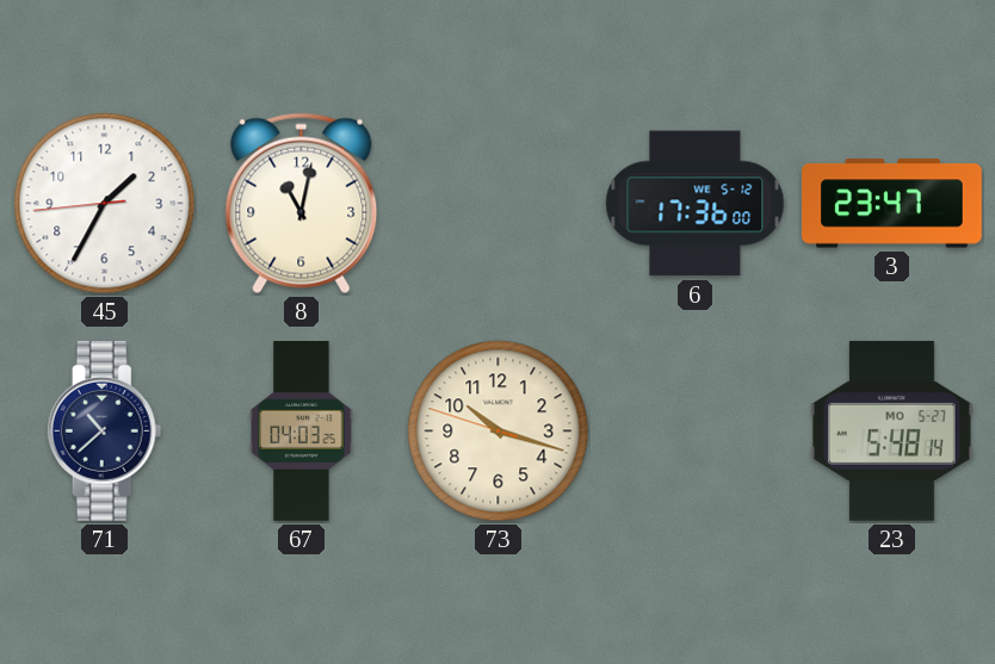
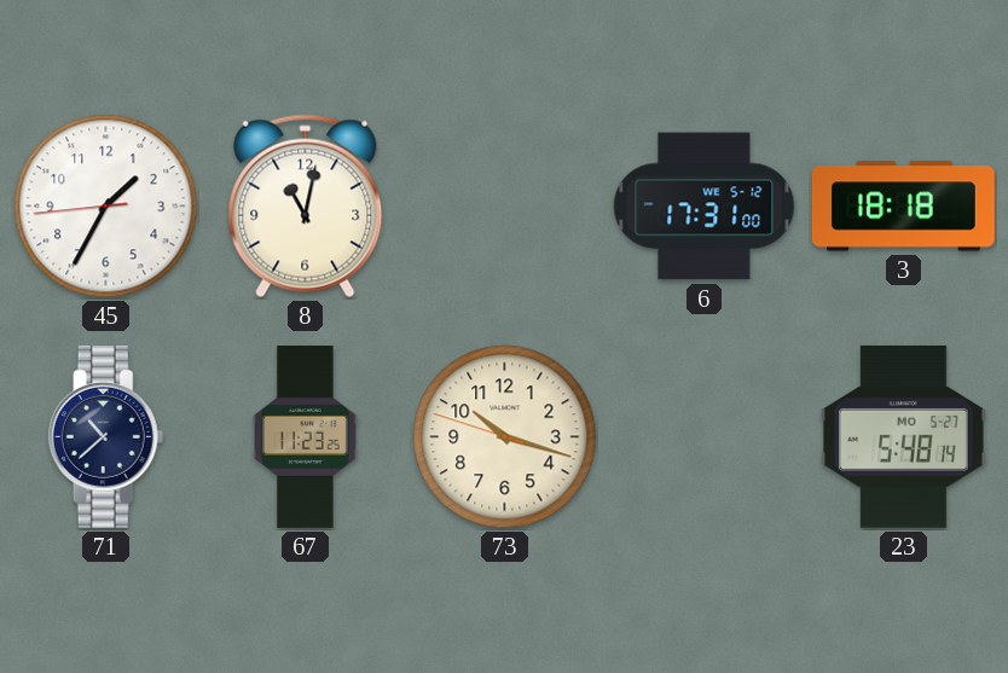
6: 17:36 -> 17:31 (705, 207)
3: 23:47 -> 18:18 (904, 207)
67: 04:03 -> 11:23 (306, 437)
